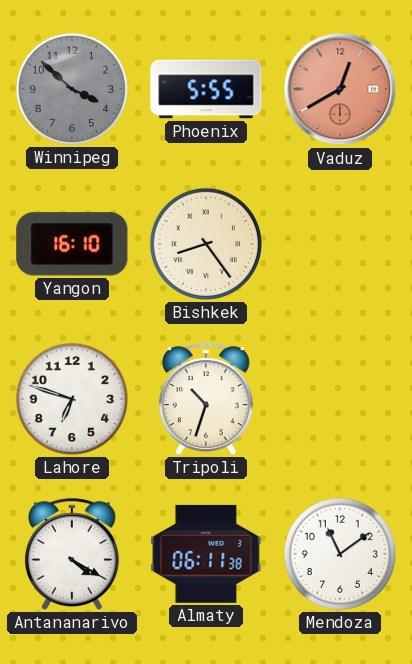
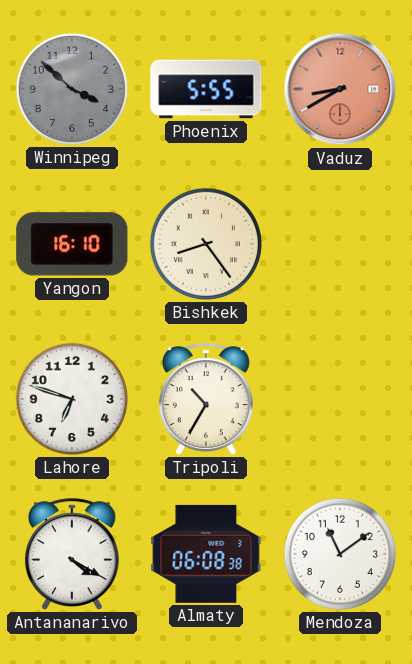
Vaduz: 12:40 -> 8:40 (340, 89)
Tripoli: 10:33 -> 10:35 (206, 399)
Almaty: 06:11 -> 06:08 (206, 554)
